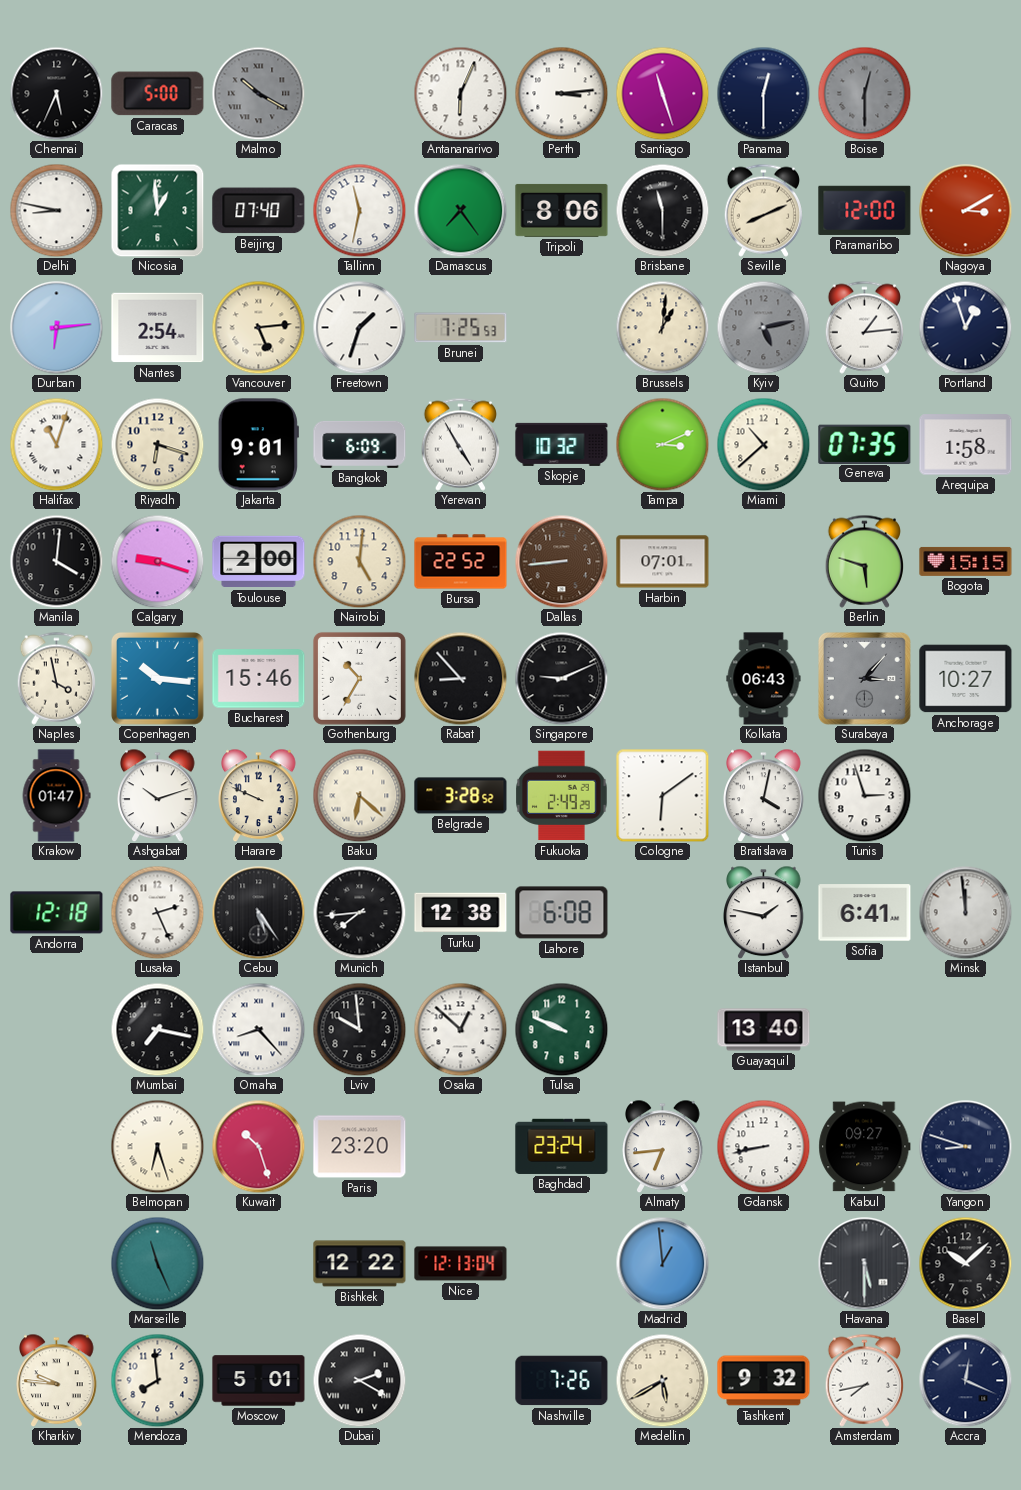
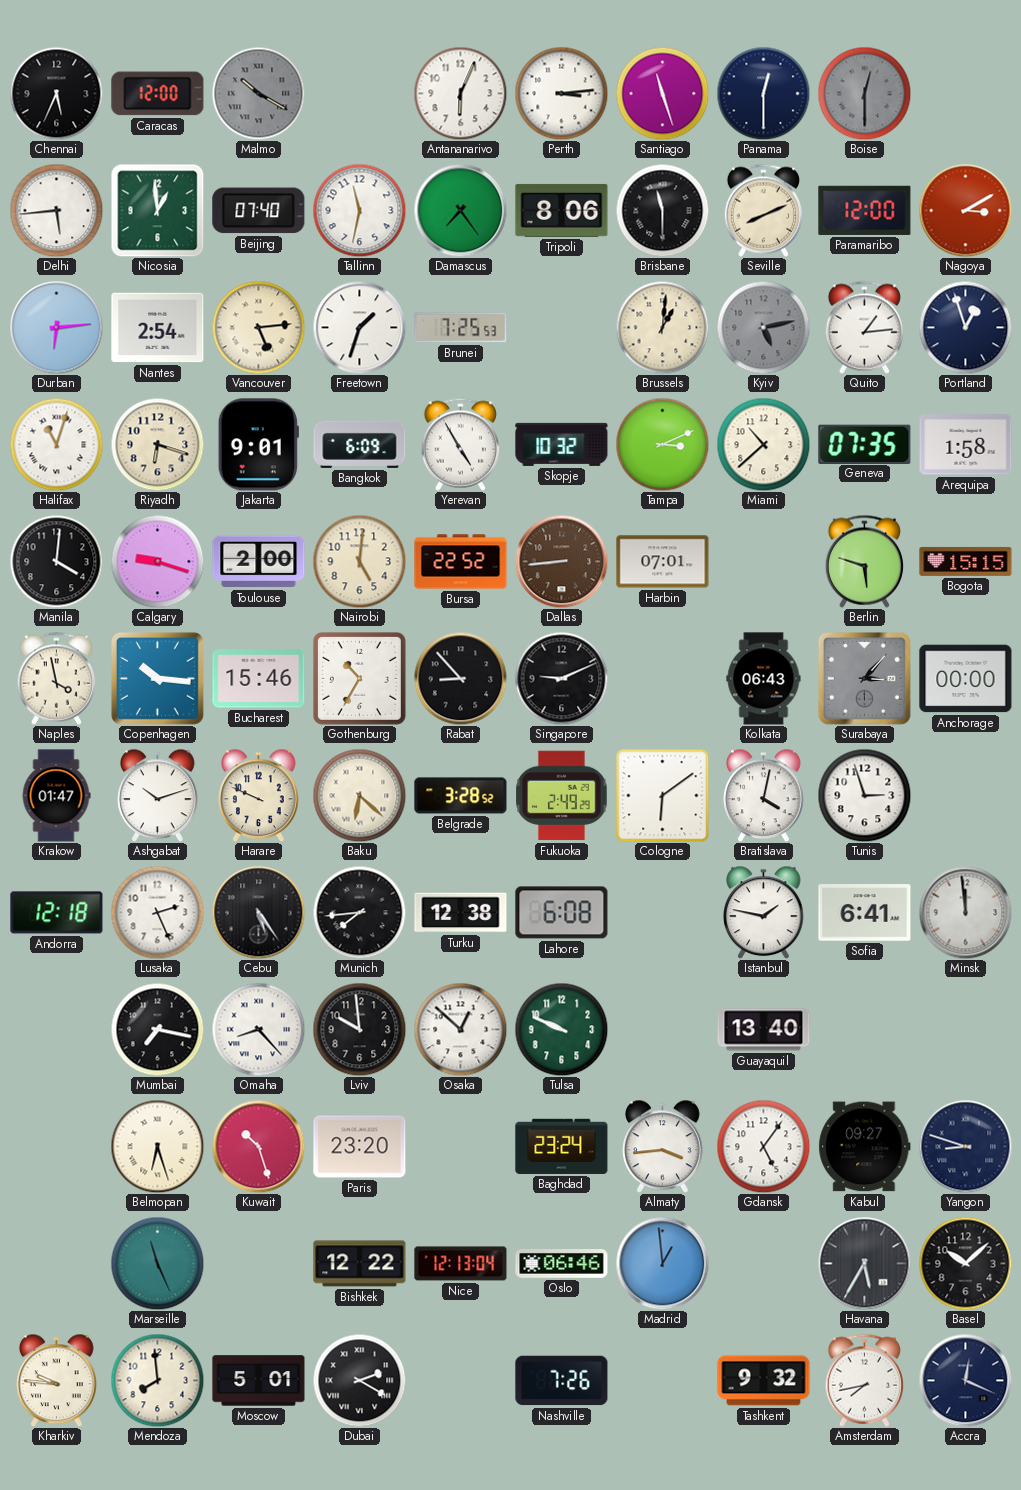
Caracas: 5:00 -> 12:00 (158, 94)
Delhi: 8:47 -> 5:44 (56, 210)
Anchorage: 10:27 -> 00:00 (966, 679)
Almaty: 6:44 -> 3:44 (663, 1146)
Gdansk: 8:43 -> 5:06 (763, 1146)
Oslo: none -> 06:46 (562, 1264)
Havana: 5:30 -> 5:35 (864, 1263)
Medellin: 5:40 -> none (662, 1380)
